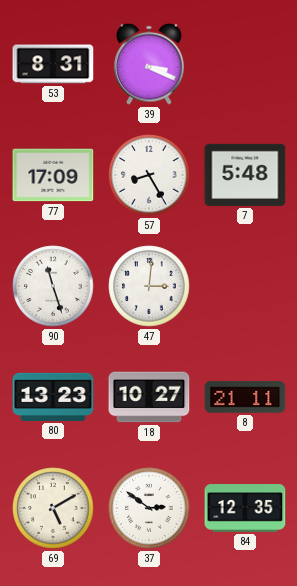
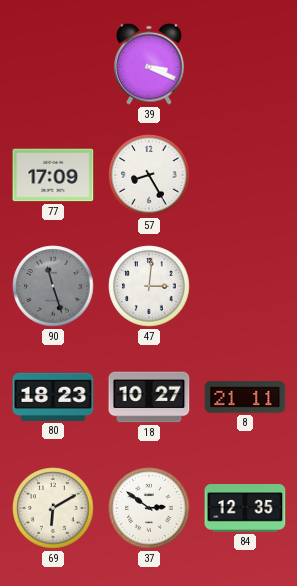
53: 8:31 -> none (53, 64)
7: 5:48 -> none (245, 175)
90 dial: white -> grey (53, 286)
80: 13:23 -> 18:23 (53, 397)
69: 5:10 -> 6:10 (53, 508)
